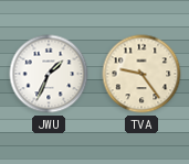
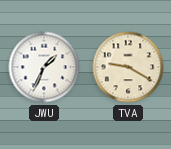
TVA: 9:24 -> 9:20 (128, 67)
